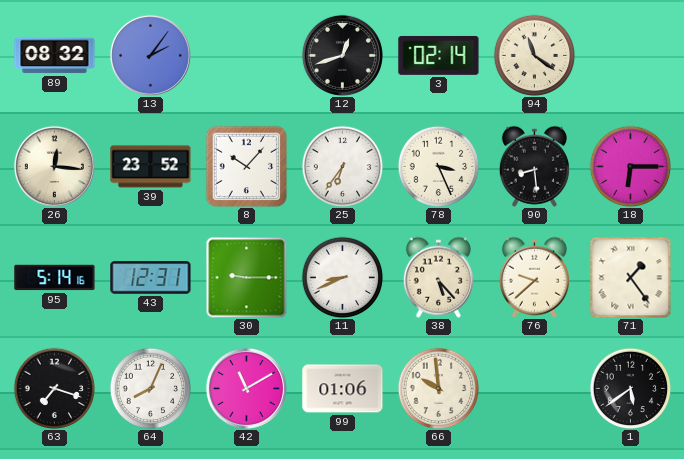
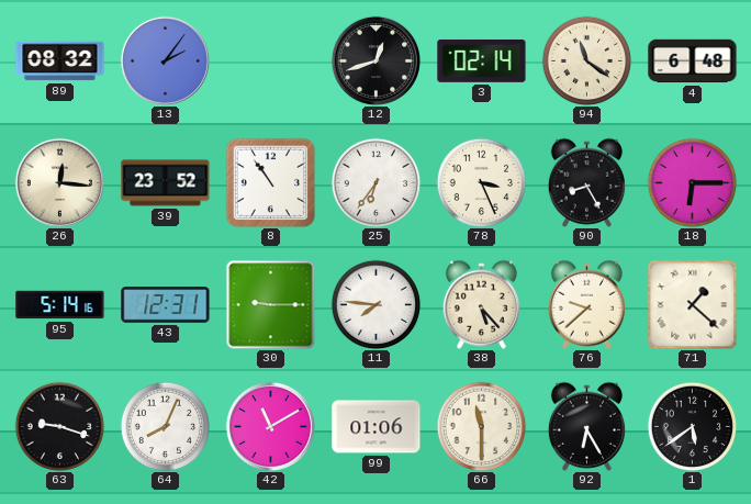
4: none -> 6:48 (693, 61)
8: 10:07 -> 10:54 (270, 182)
90: 8:29 -> 8:25 (586, 182)
11: 8:41 -> 7:46 (375, 304)
71: 1:24 -> 1:22 (692, 304)
63: 7:18 -> 9:18 (59, 426)
66: 9:59 -> 11:30 (481, 426)
92: none -> 6:25 (586, 426)
